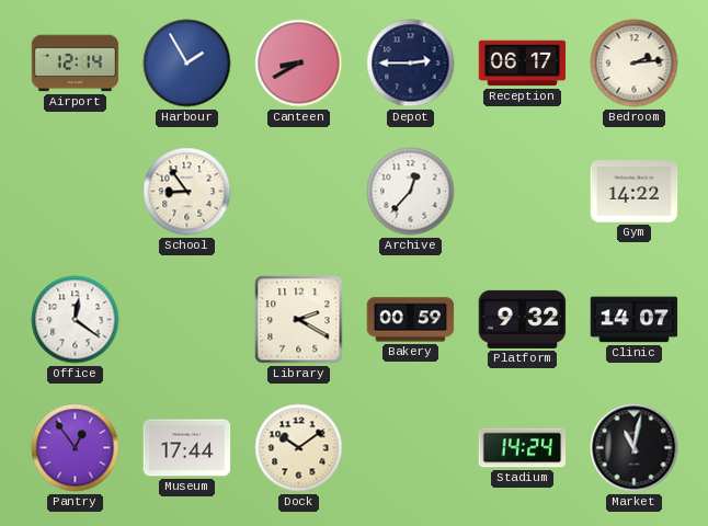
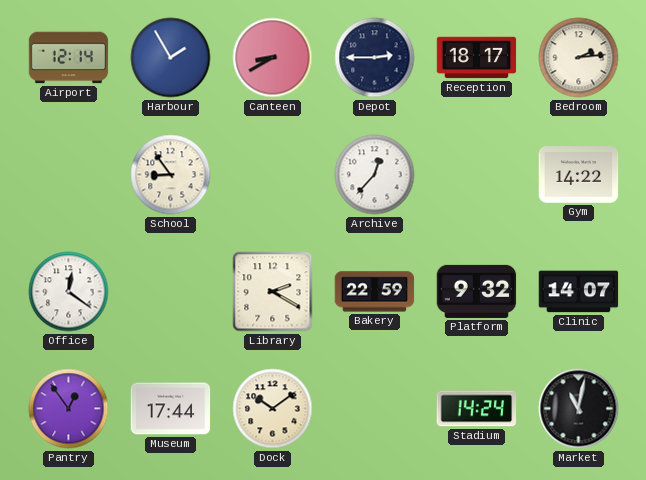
Reception: 06:17 -> 18:17 (477, 58)
Bakery: 00:59 -> 22:59 (375, 292)
